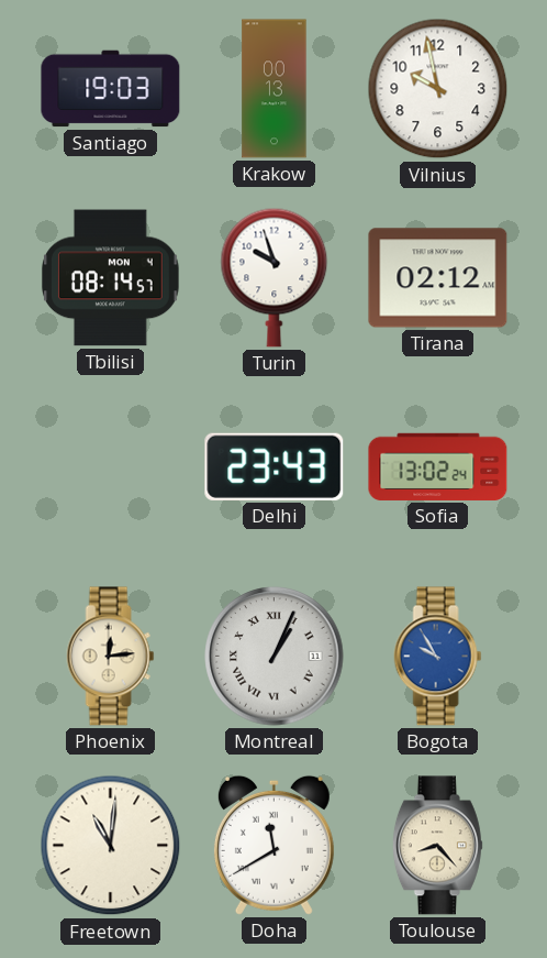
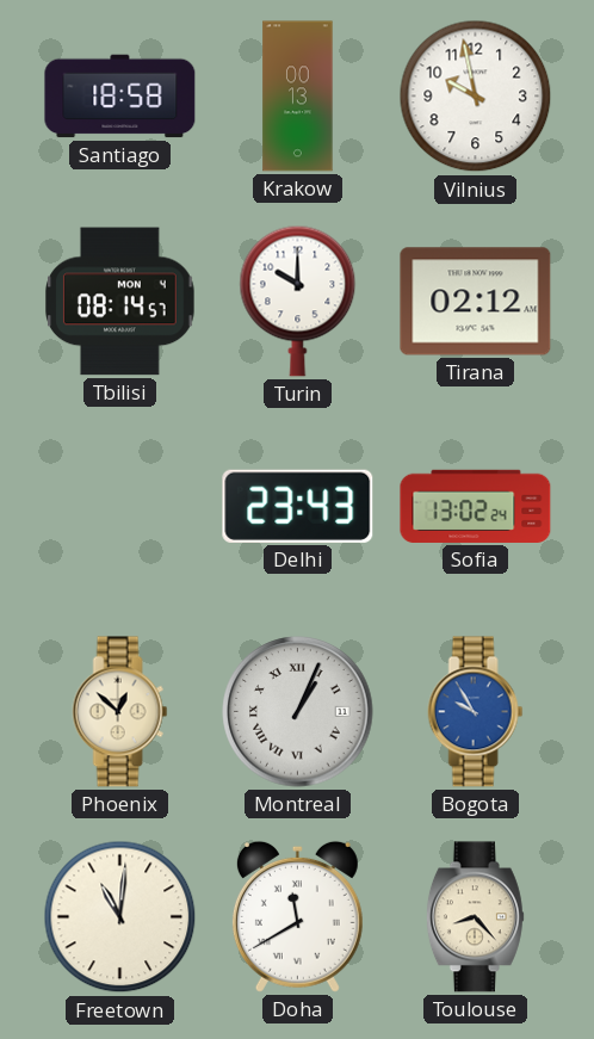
Santiago: 19:03 -> 18:58 (120, 97)
Turin: 9:57 -> 10:00 (298, 301)
Phoenix: 12:14 -> 12:52 (120, 712)
